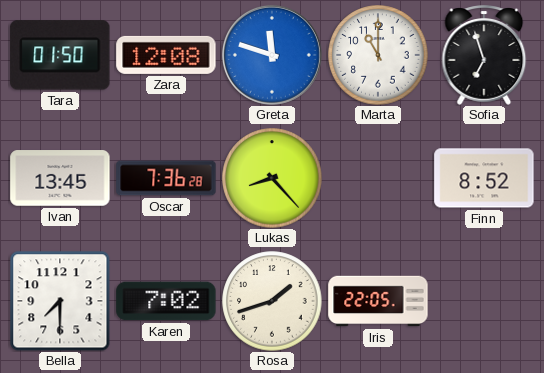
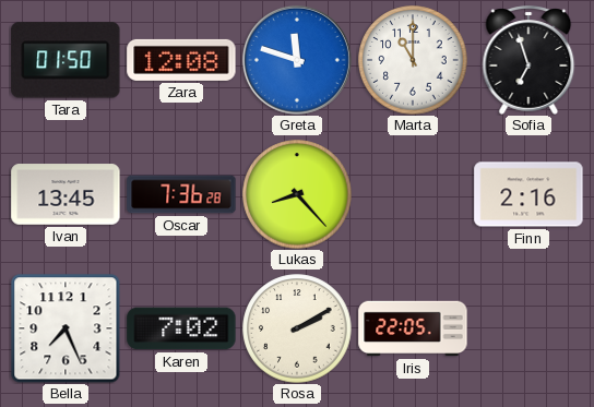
Finn: 8:52 -> 2:16 (528, 194)
Bella: 7:30 -> 7:26 (66, 328)
Rosa: 1:42 -> 2:10 (297, 328)
